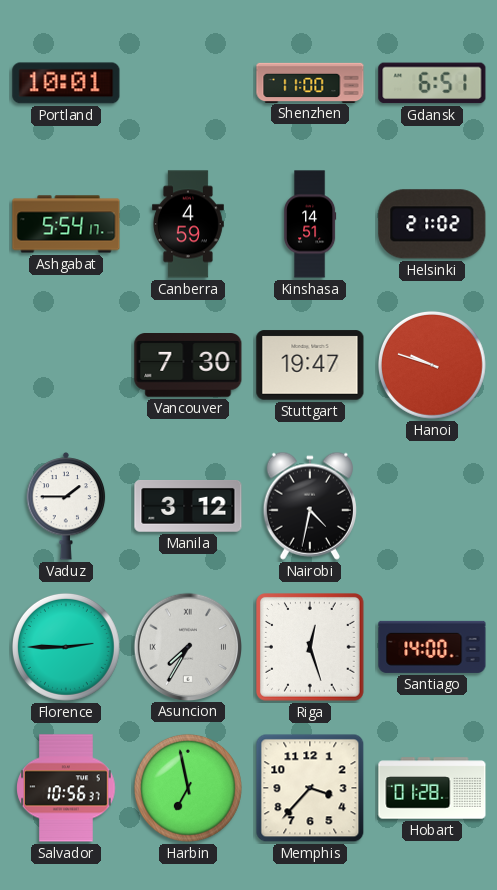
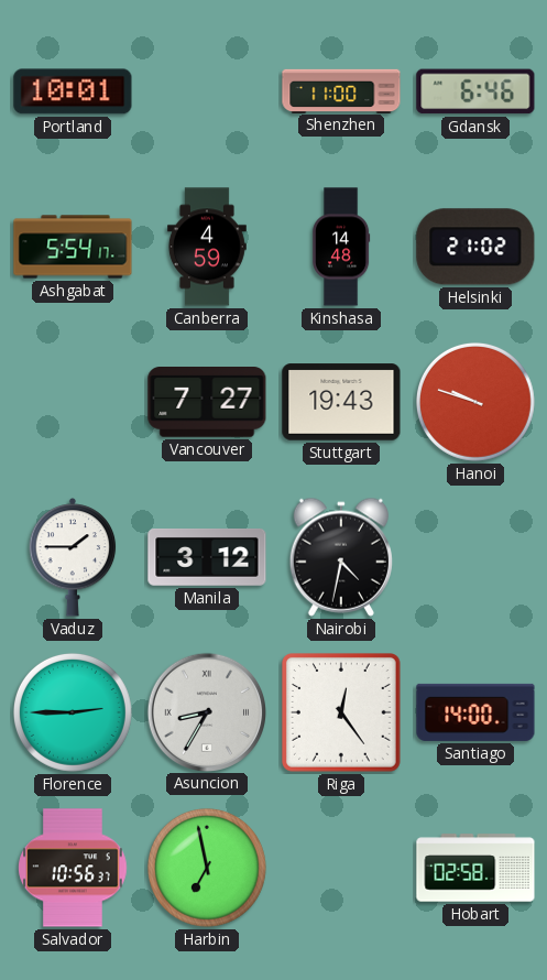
Gdansk: 6:51 -> 6:46 (475, 91)
Kinshasa: 14:51 -> 14:48 (341, 247)
Vancouver: 7:30 -> 7:27 (207, 403)
Stuttgart: 19:47 -> 19:43 (341, 402)
Asuncion: 7:35 -> 8:35 (206, 711)
Riga: 12:27 -> 12:24 (342, 714)
Memphis: 3:37 -> none (310, 788)
Hobart: 01:28 -> 02:58 (475, 868)
